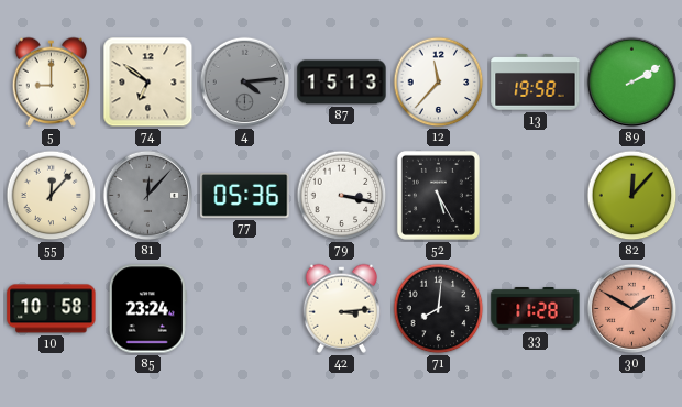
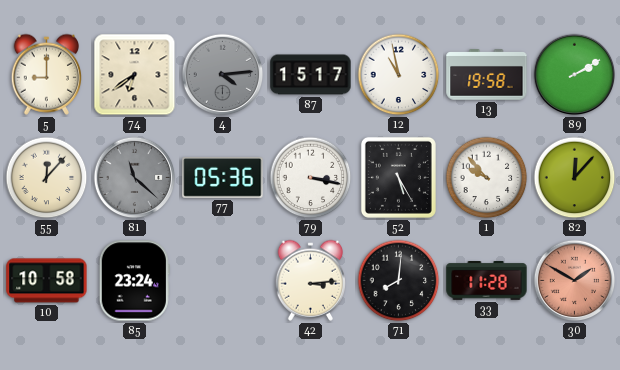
74: 6:51 -> 6:39 (135, 75)
87: 15:13 -> 15:17 (311, 75)
12: 11:37 -> 10:58 (399, 75)
81: 12:07 -> 11:22 (135, 178)
1: none -> 9:53 (487, 178)
